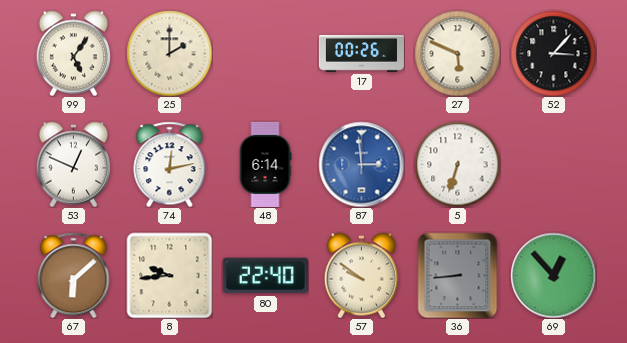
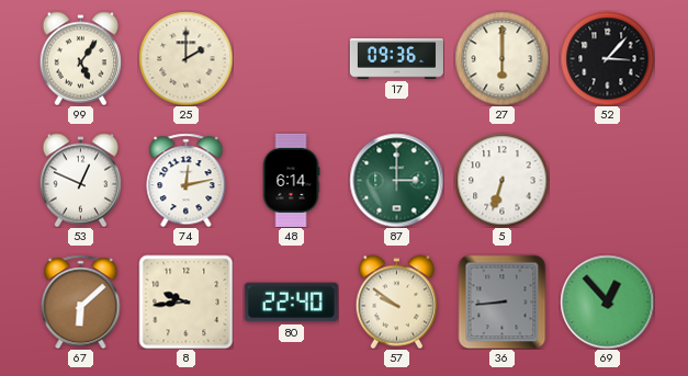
17: 00:26 -> 09:36 (396, 59)
27: 5:49 -> 6:00 (501, 58)
87: 2:59 -> 3:00 (396, 180)
87 dial: blue -> green (396, 180)
